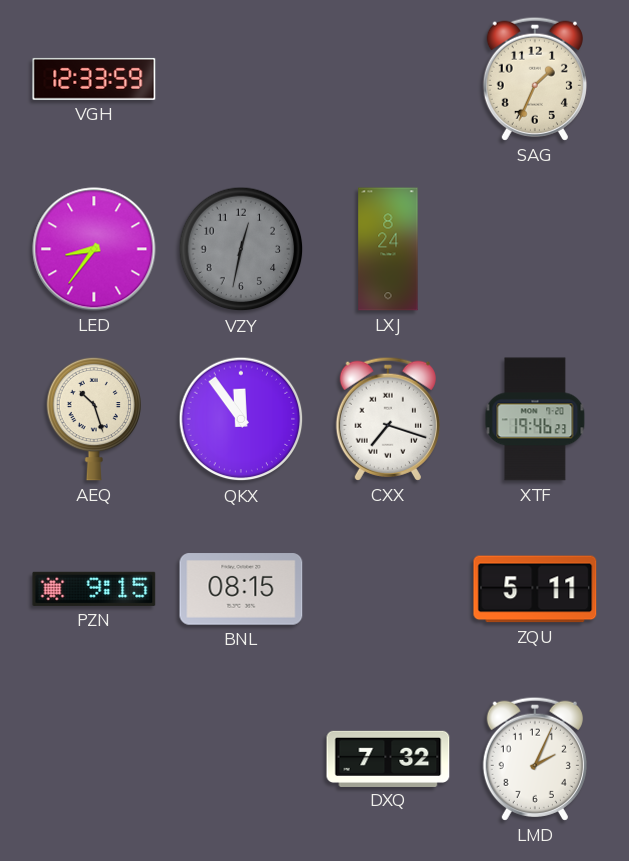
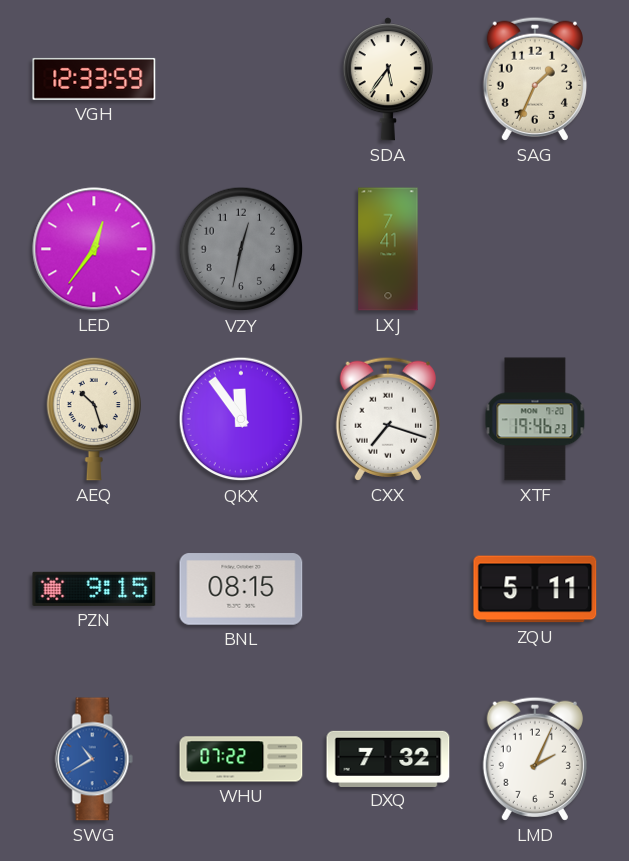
SDA: none -> 5:36 (388, 79)
LED: 8:36 -> 12:36 (94, 249)
LXJ: 8:24 -> 7:41 (388, 249)
SWG: none -> 10:40 (94, 759)
WHU: none -> 07:22 (241, 759)
